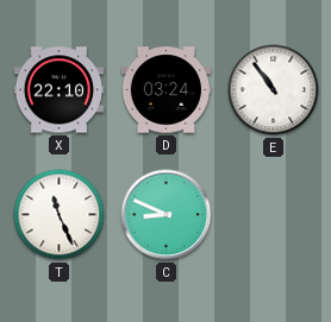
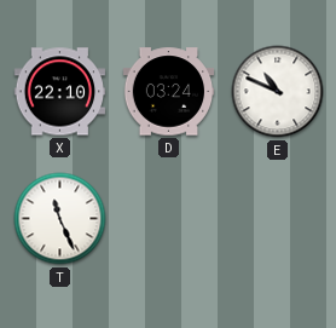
E: 10:54 -> 10:49 (278, 92)
C: 8:49 -> none (167, 215)
